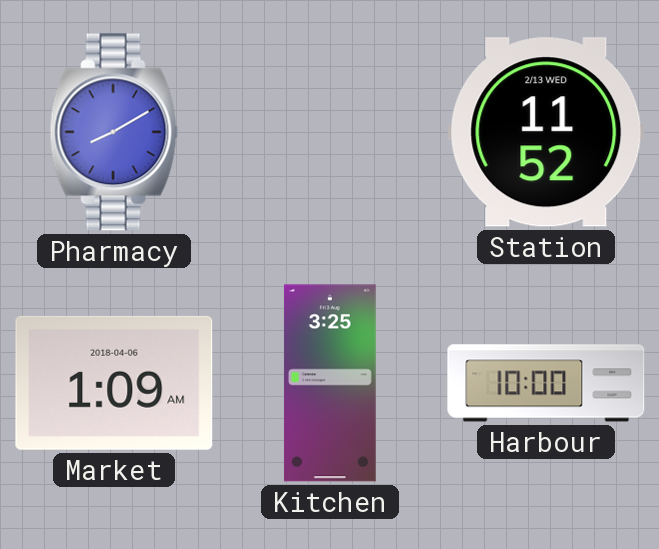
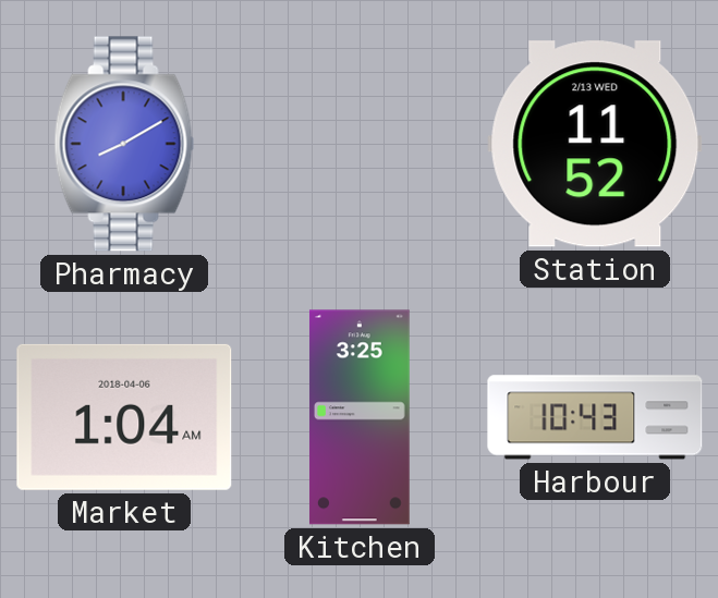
Market: 1:09 -> 1:04 (124, 417)
Harbour: 10:00 -> 10:43 (595, 417)
